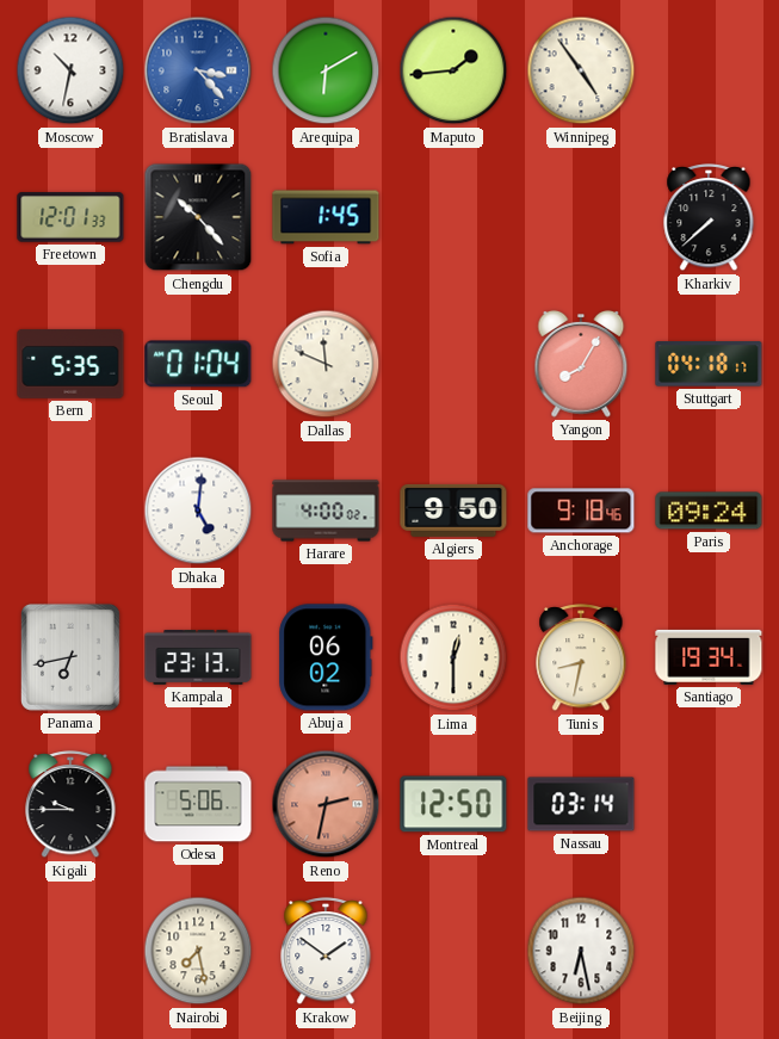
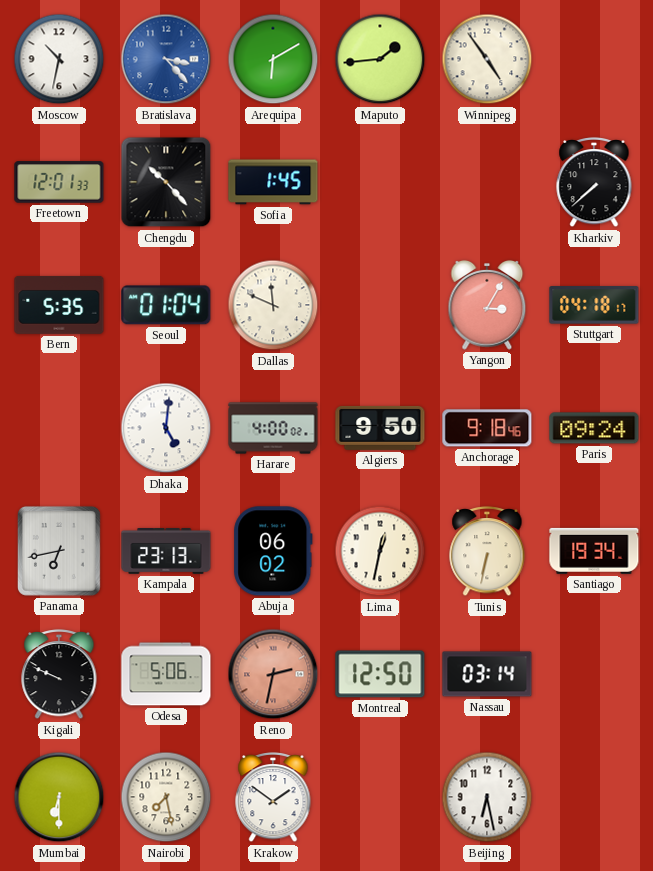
Yangon: 8:05 -> 3:05 (487, 305)
Lima: 12:30 -> 12:32 (380, 551)
Tunis: 8:32 -> 6:32 (487, 551)
Kigali: 9:45 -> 9:49 (59, 674)
Mumbai: none -> 6:30 (59, 797)
